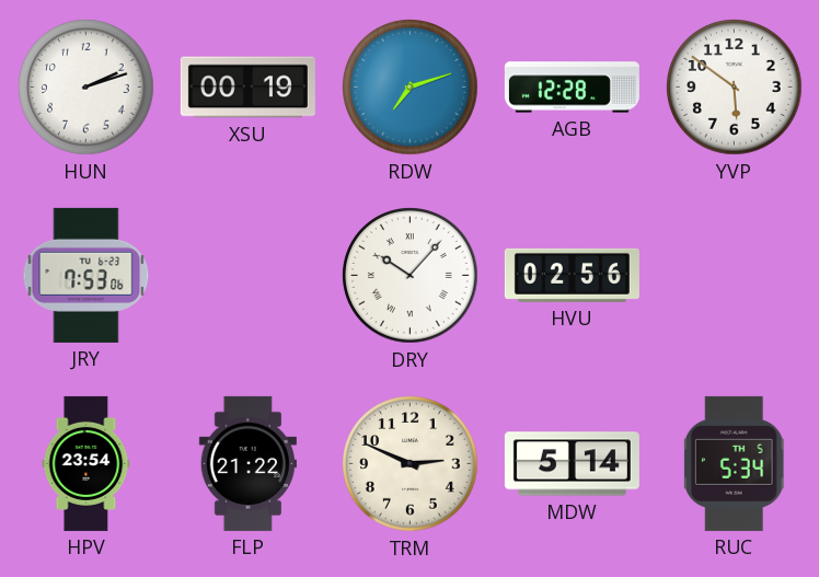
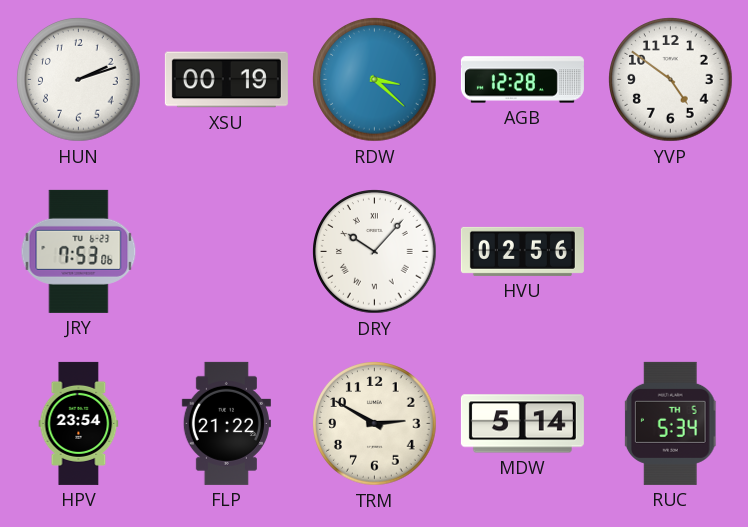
RDW: 7:12 -> 3:22 (375, 80)
YVP: 5:51 -> 4:51 (671, 80)
TRM: 2:49 -> 2:50 (375, 424)
